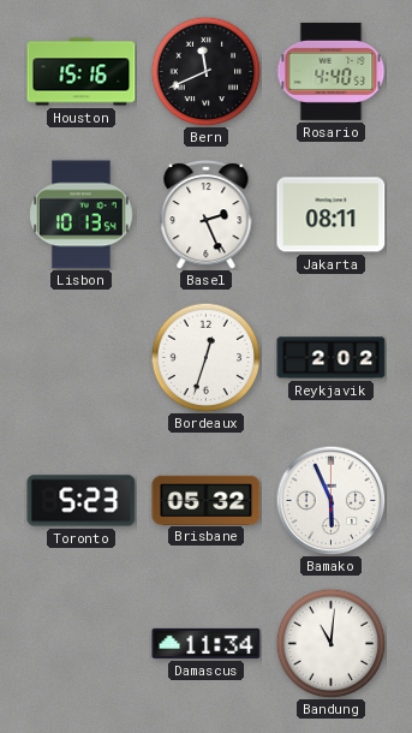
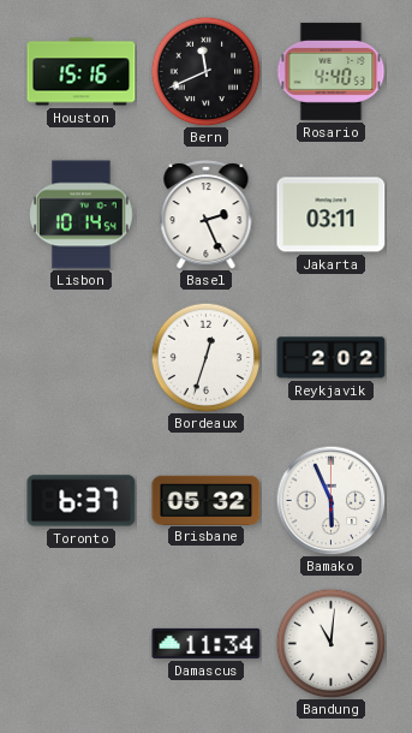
Lisbon: 10:13 -> 10:14 (82, 215)
Jakarta: 08:11 -> 03:11 (332, 215)
Toronto: 5:23 -> 6:37 (82, 501)
